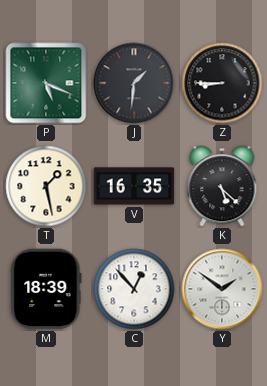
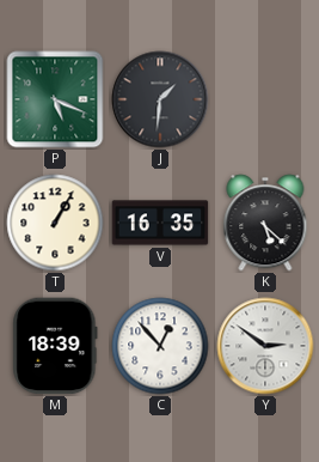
Z: 8:45 -> none (222, 83)
T: 1:28 -> 1:05 (55, 223)
Y: 1:51 -> 2:51 (265, 346)
